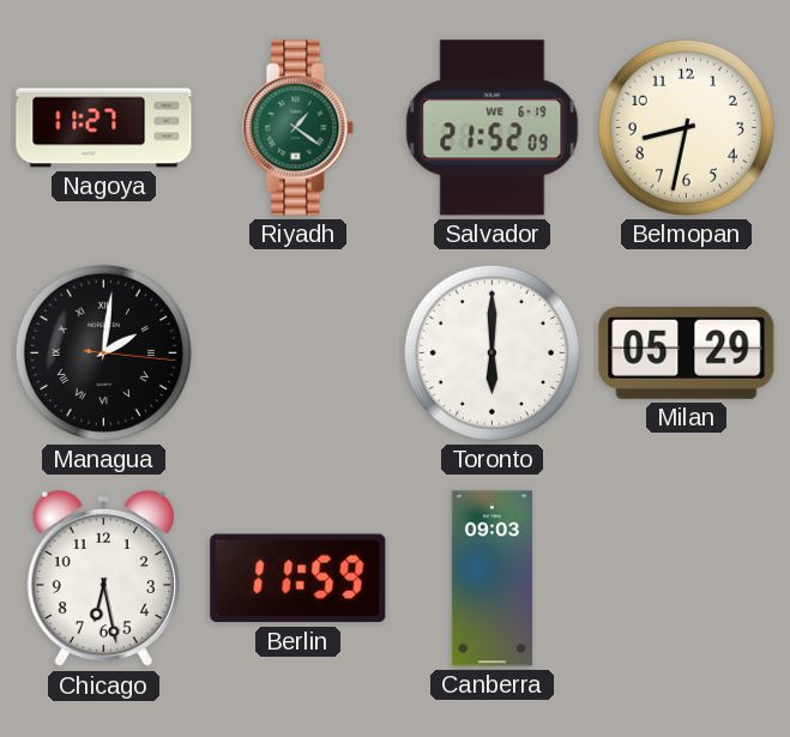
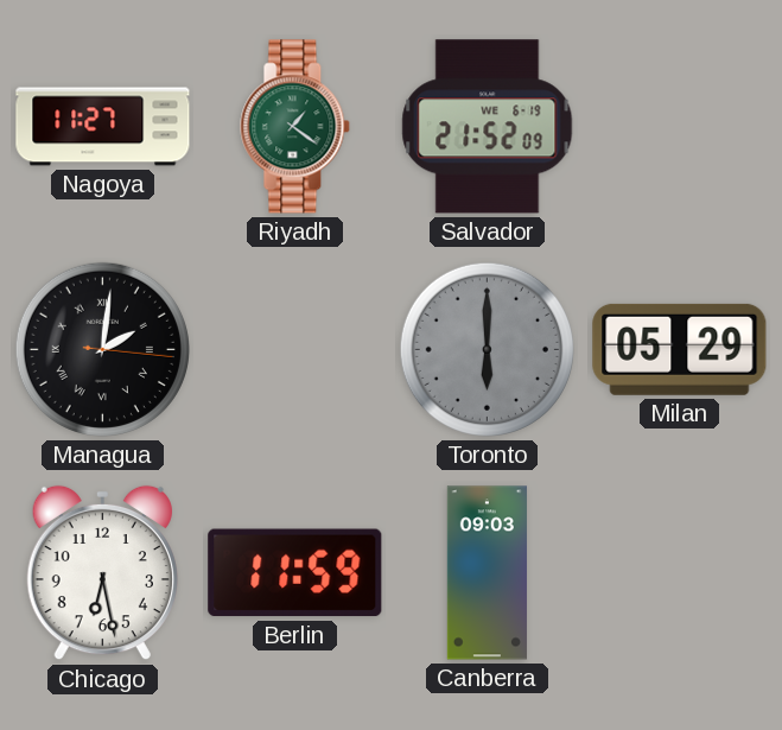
Belmopan: 8:32 -> none (686, 127)
Toronto dial: white -> grey (487, 349)
